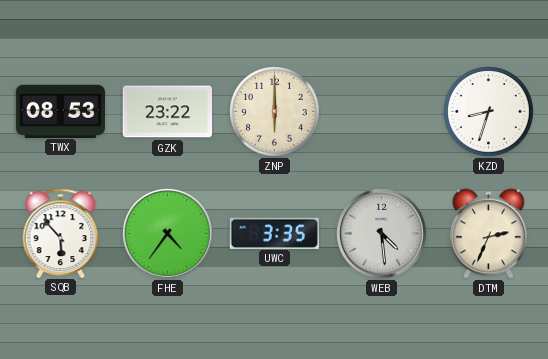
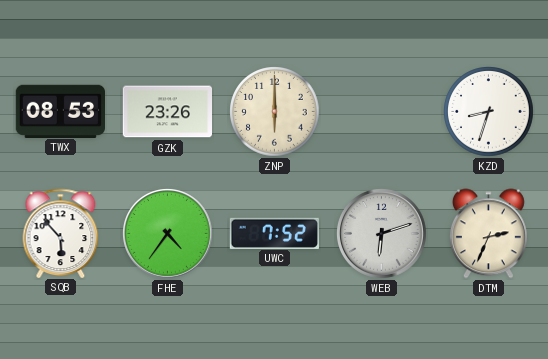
GZK: 23:22 -> 23:26 (167, 112)
UWC: 3:35 -> 7:52 (274, 233)
WEB: 4:29 -> 6:12 (382, 234)
